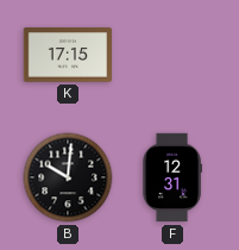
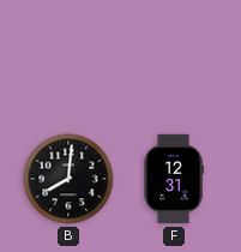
K: 17:15 -> none (67, 55)
B: 10:01 -> 8:01 (68, 179)
